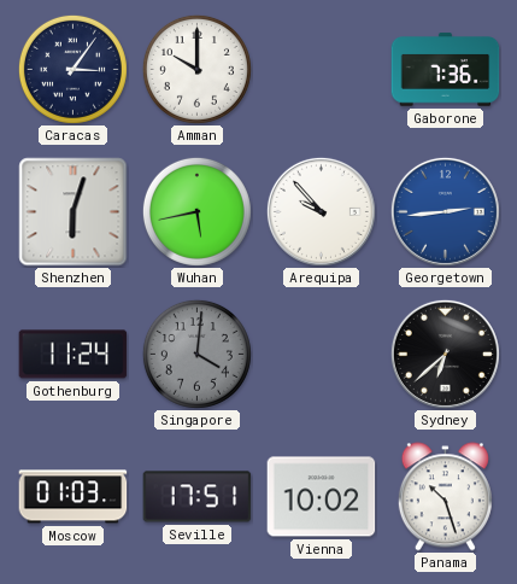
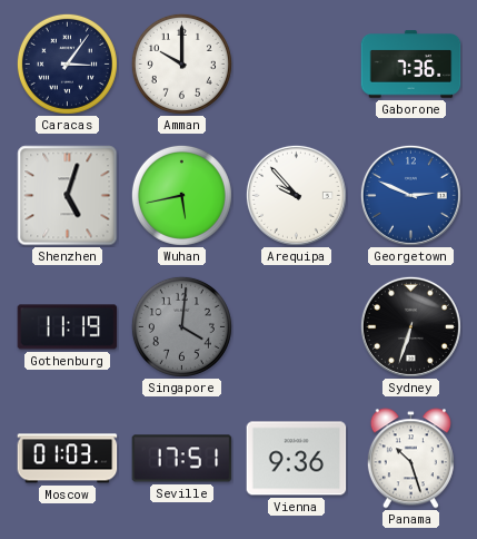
Shenzhen: 6:03 -> 5:03 (68, 196)
Georgetown: 2:44 -> 2:49 (410, 195)
Gothenburg: 11:24 -> 11:19 (68, 327)
Sydney: 6:38 -> 6:33 (410, 326)
Vienna: 10:02 -> 9:36 (297, 459)
